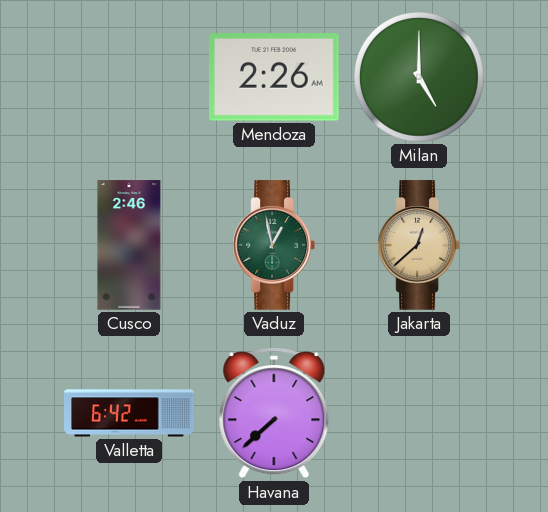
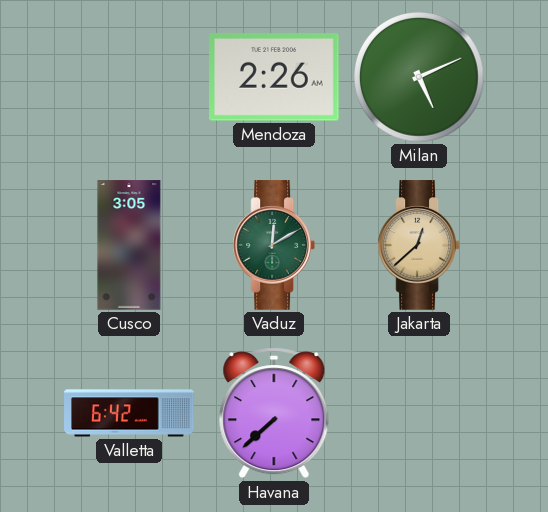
Milan: 5:00 -> 5:11 (420, 78)
Cusco: 2:46 -> 3:05 (129, 245)
Vaduz: 12:58 -> 12:10 (273, 245)
